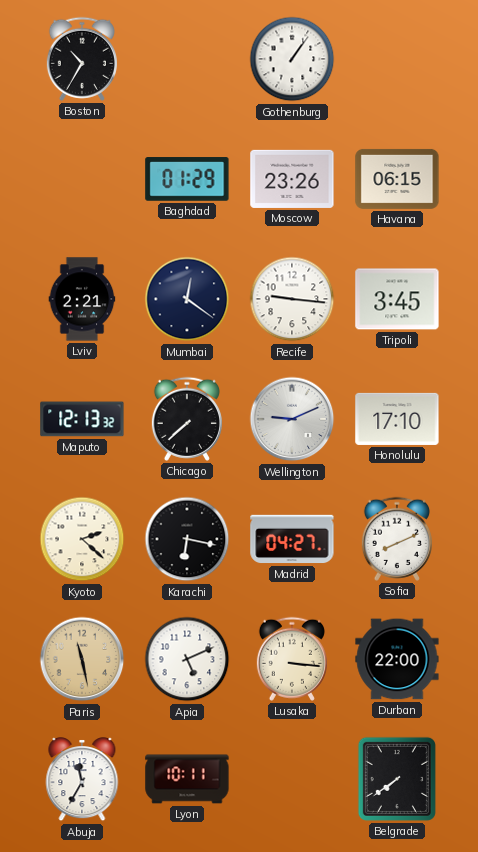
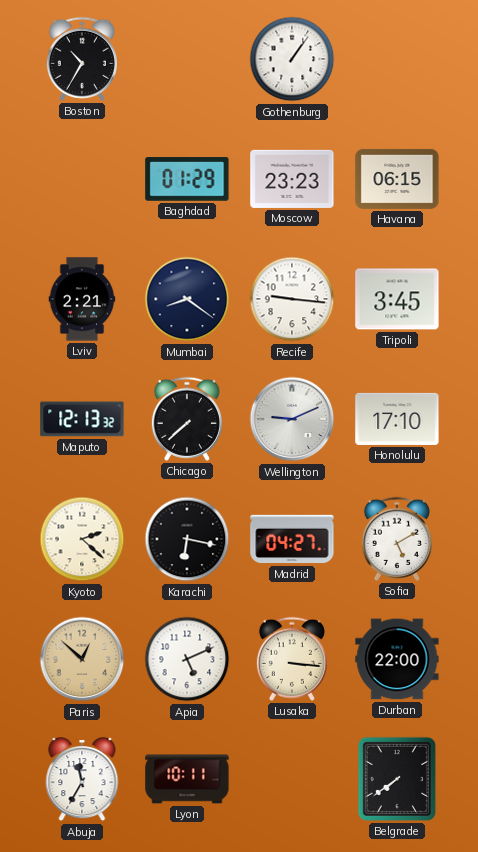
Moscow: 23:26 -> 23:23 (292, 179)
Mumbai: 12:21 -> 8:21 (187, 299)
Sofia: 8:11 -> 5:10 (397, 539)
Paris: 11:28 -> 12:52 (82, 659)
